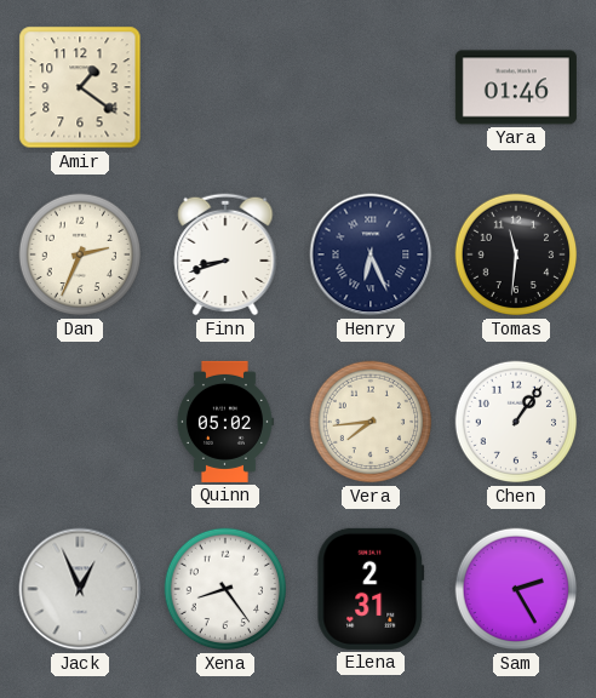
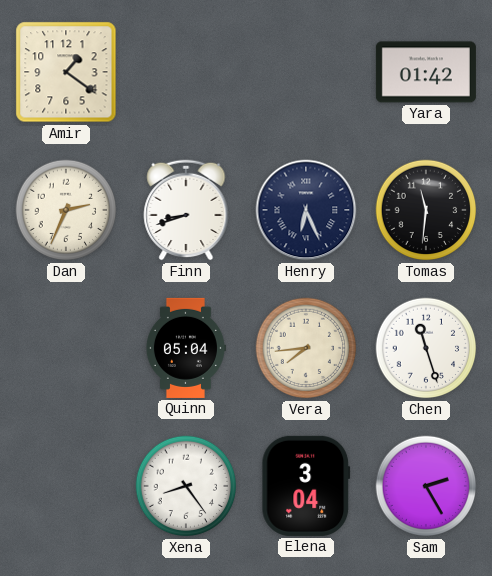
Yara: 01:46 -> 01:42 (426, 72)
Quinn: 05:02 -> 05:04 (185, 348)
Chen: 1:06 -> 11:27 (426, 348)
Jack: 12:56 -> none (80, 589)
Elena: 2:31 -> 3:04 (306, 486)
